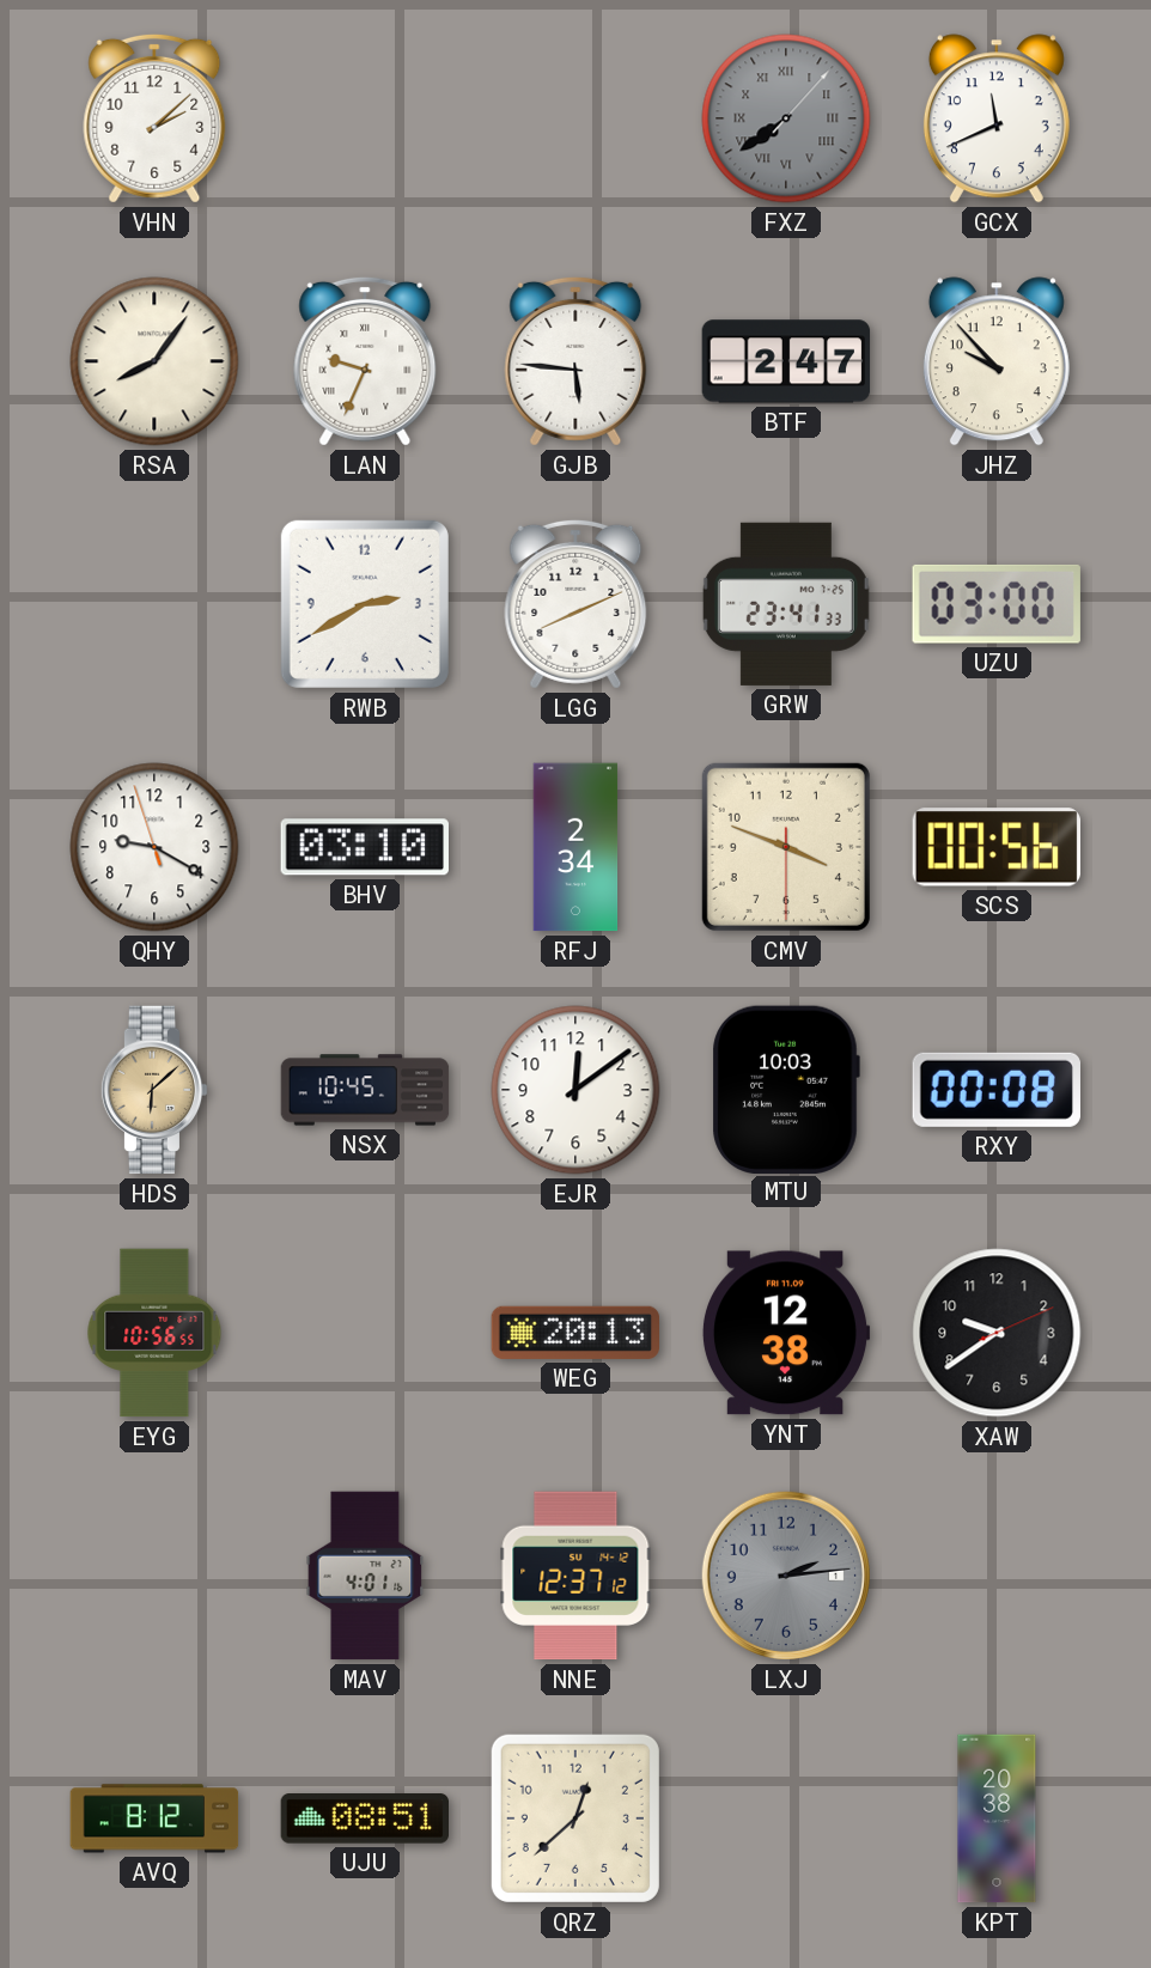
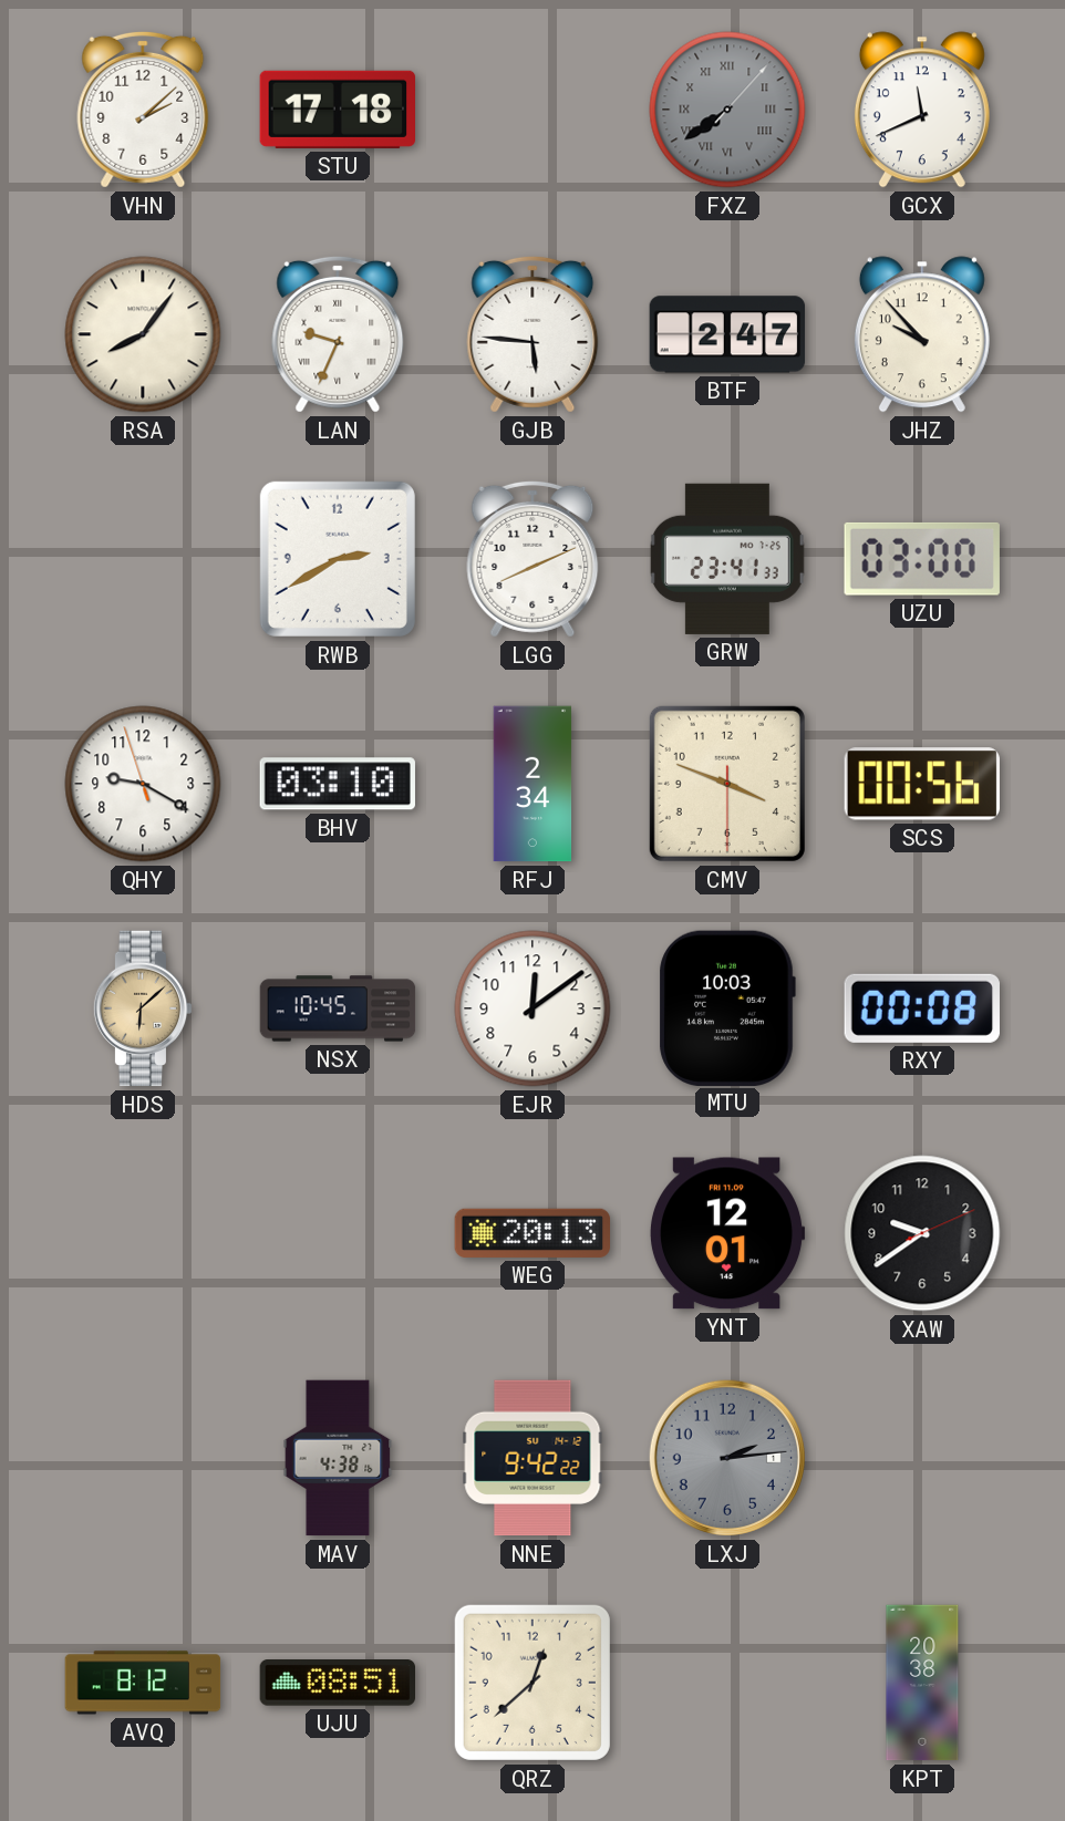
STU: none -> 17:18 (338, 110)
EYG: 10:56 -> none (154, 1333)
YNT: 12:38 -> 12:01 (727, 1233)
MAV: 4:01 -> 4:38 (338, 1458)
NNE: 12:37 -> 9:42 (532, 1458)
